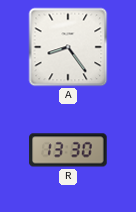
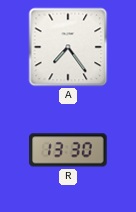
A: 8:24 -> 7:24 (68, 47)
